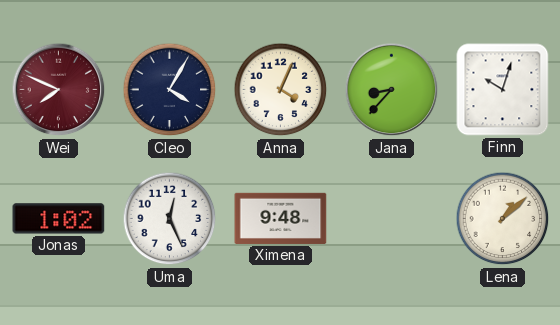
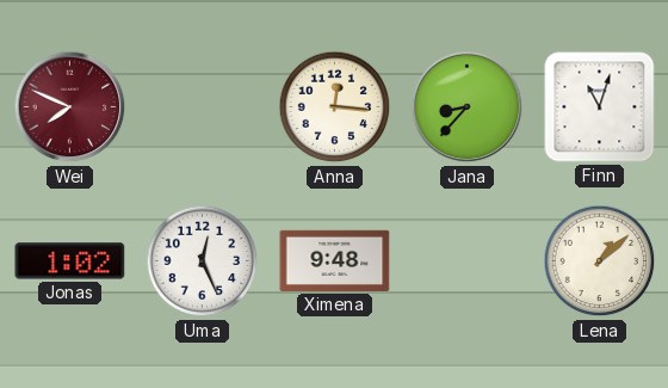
Cleo: 4:05 -> none (170, 90)
Anna: 4:04 -> 12:16 (335, 107)
Finn: 10:03 -> 11:03 (600, 107)
